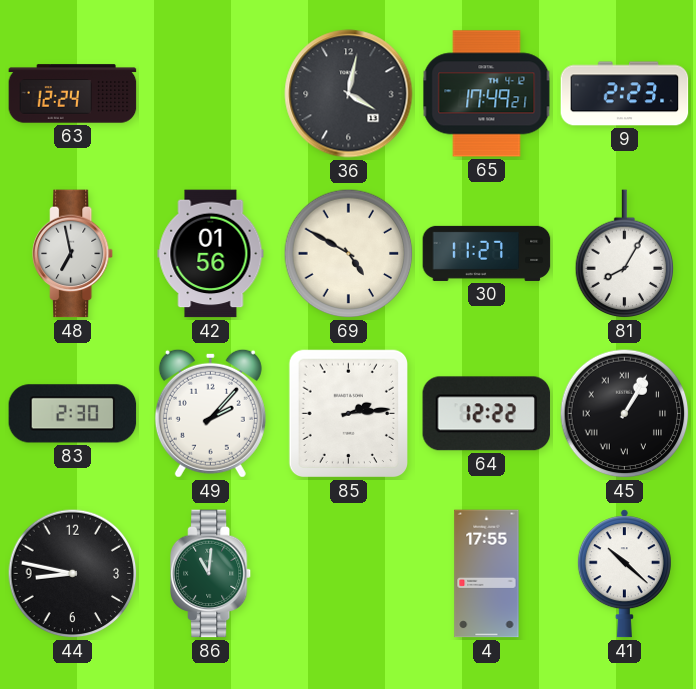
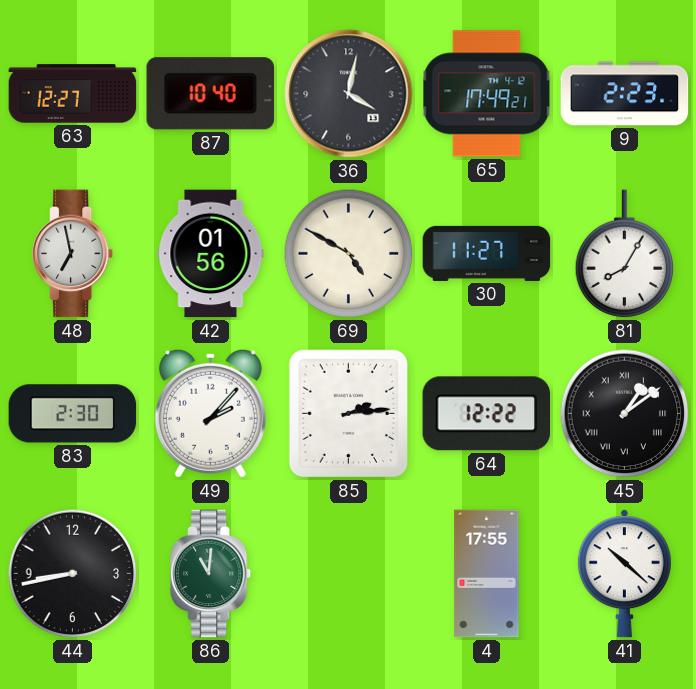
63: 12:24 -> 12:27 (73, 94)
87: none -> 10:40 (210, 94)
45: 1:05 -> 1:09 (625, 414)
44: 8:47 -> 8:43 (73, 574)
